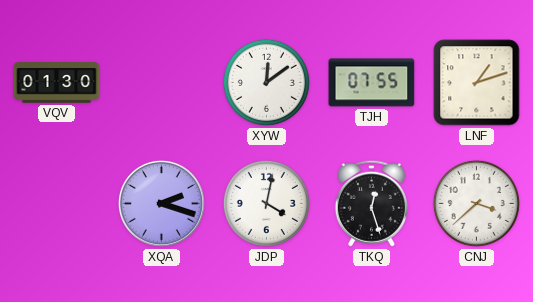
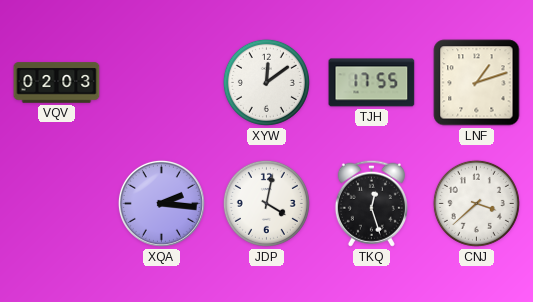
VQV: 01:30 -> 02:03 (57, 83)
TJH: 07:55 -> 17:55 (372, 83)
XQA: 2:18 -> 2:16 (161, 203)
